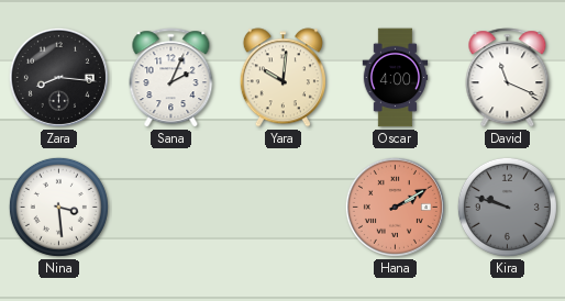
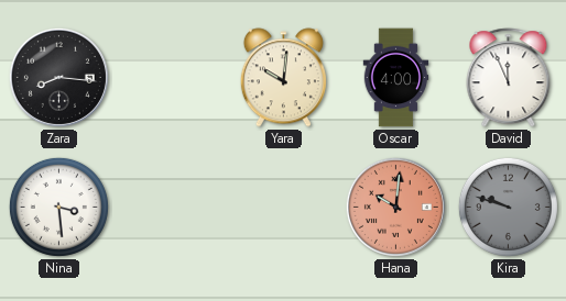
Sana: 2:04 -> none (171, 78)
David: 11:19 -> 11:56 (509, 78)
Hana: 2:10 -> 10:01 (395, 207)
